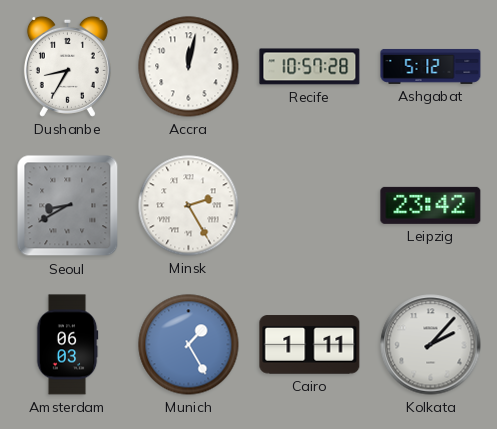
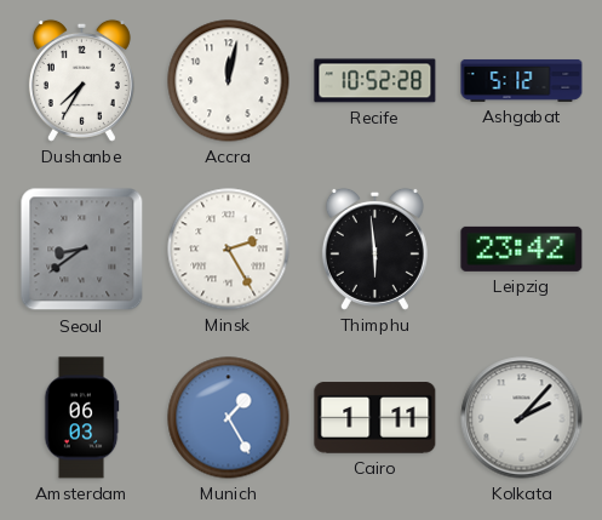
Dushanbe: 8:35 -> 7:35 (81, 80)
Recife: 10:57 -> 10:52 (375, 81)
Seoul: 8:40 -> 8:39 (82, 250)
Thimphu: none -> 5:59 (374, 248)
